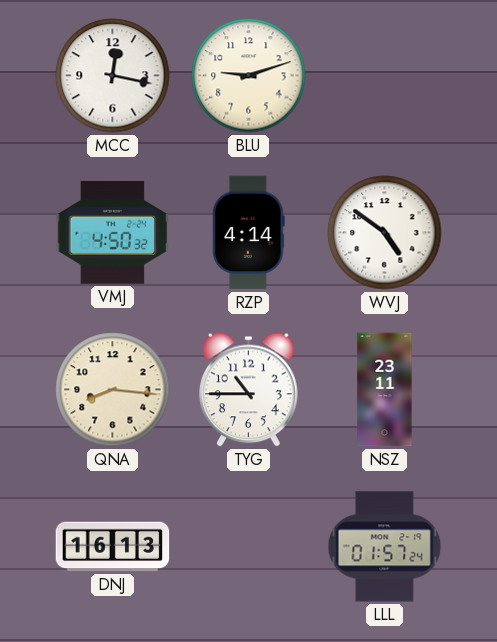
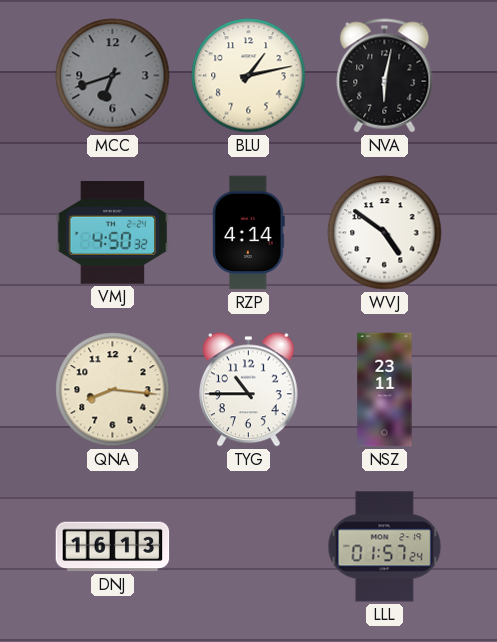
MCC: 12:17 -> 6:42 (113, 76)
MCC dial: white -> grey (113, 76)
BLU: 9:12 -> 1:13 (249, 76)
NVA: none -> 6:02 (385, 76)
